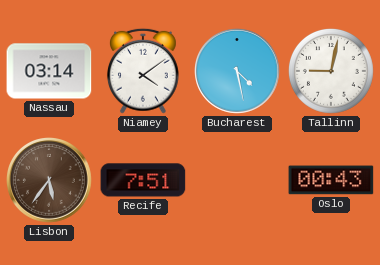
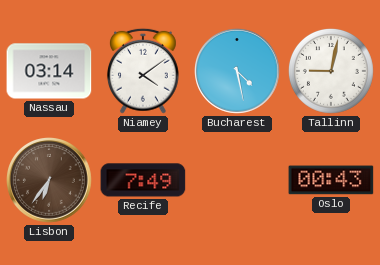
Lisbon: 5:36 -> 6:36 (49, 180)
Recife: 7:51 -> 7:49 (143, 180)
